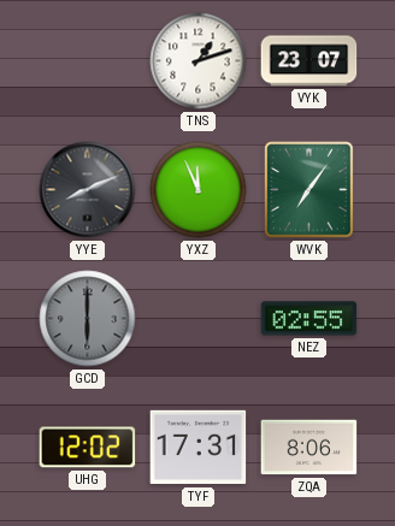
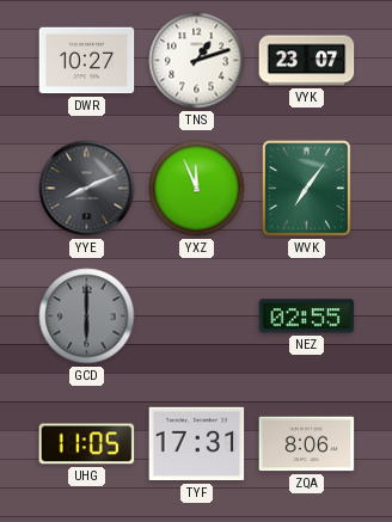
DWR: none -> 10:27 (87, 61)
UHG: 12:02 -> 11:05 (87, 444)
